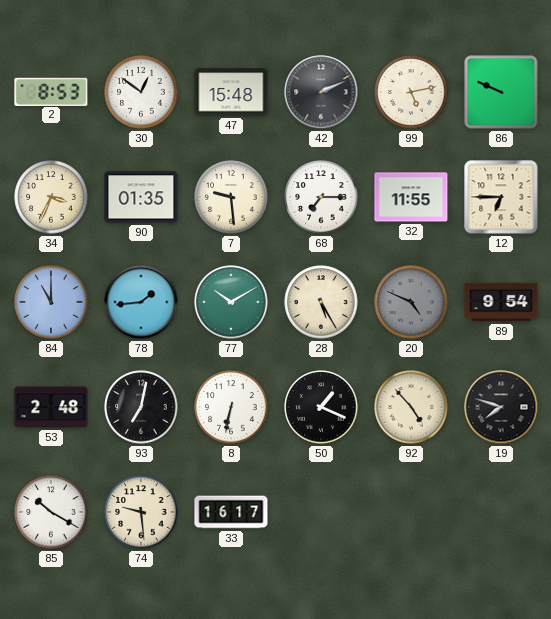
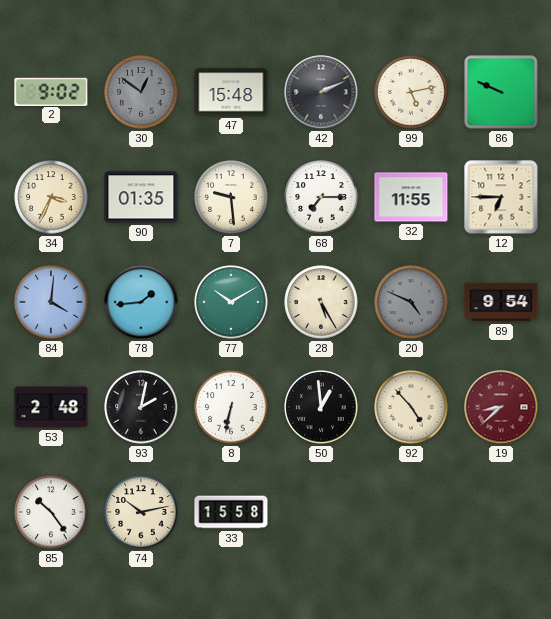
2: 8:53 -> 9:02 (51, 91)
30 dial: white -> grey (141, 92)
84: 11:00 -> 4:01 (51, 302)
93: 7:02 -> 2:02 (141, 407)
50: 1:19 -> 12:59 (321, 407)
19: 7:48 -> 8:38 (501, 407)
19 dial: black -> burgundy (501, 407)
85: 10:20 -> 10:24 (51, 512)
74: 9:29 -> 10:13 (141, 512)
33: 16:17 -> 15:58 (231, 512)
